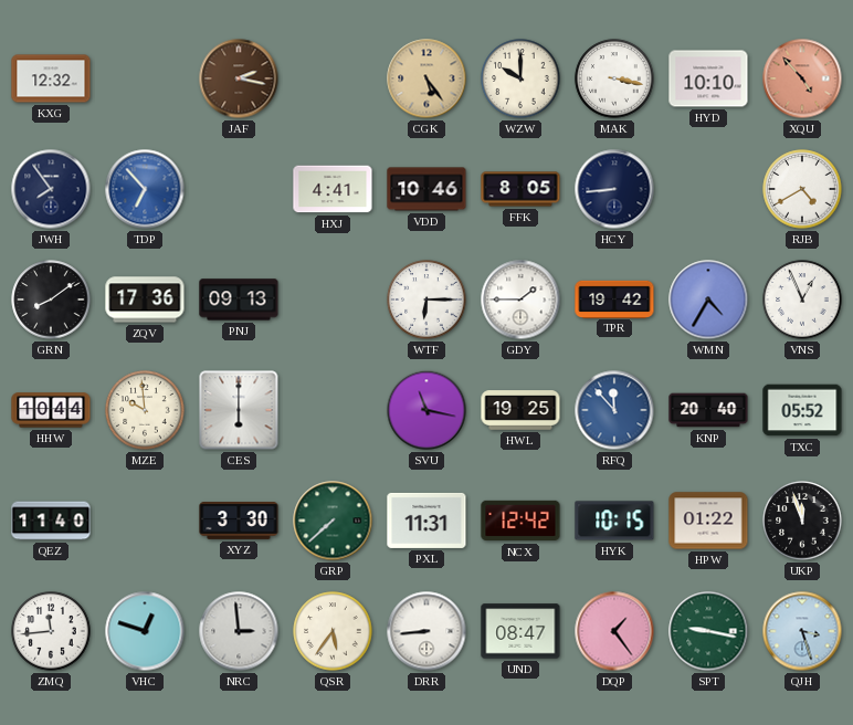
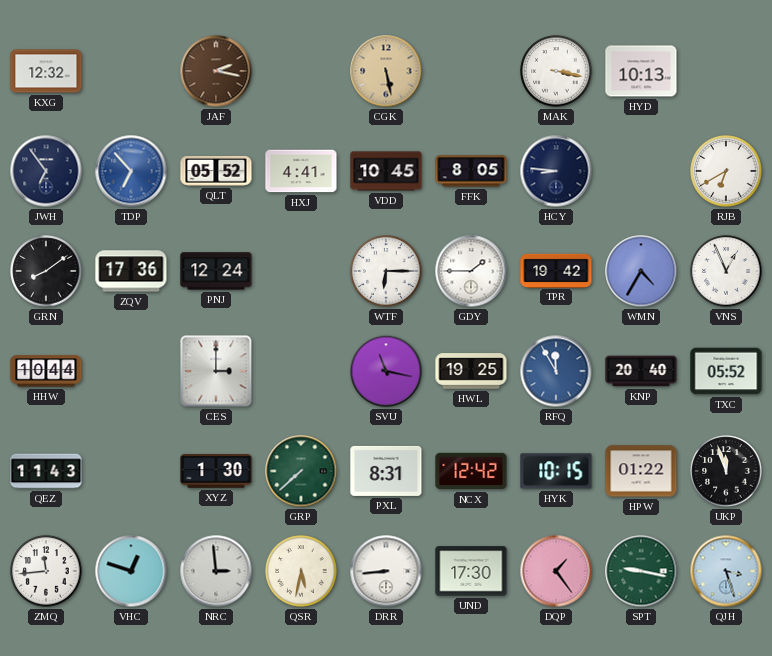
CGK: 5:24 -> 5:28 (386, 71)
WZW: 10:00 -> none (520, 78)
HYD: 10:10 -> 10:13 (641, 71)
XQU: 4:53 -> none (802, 78)
JWH: 7:54 -> 6:54 (46, 171)
QLT: none -> 05:52 (216, 171)
VDD: 10:46 -> 10:45 (386, 171)
HCY: 8:44 -> 8:46 (556, 171)
RJB: 4:40 -> 6:40 (726, 171)
PNJ: 09:13 -> 12:24 (216, 271)
MZE: 9:59 -> none (145, 410)
CES: 6:00 -> 3:00 (216, 371)
RFQ: 11:53 -> 11:55 (556, 371)
QEZ: 11:40 -> 11:43 (46, 471)
XYZ: 3:30 -> 1:30 (216, 472)
PXL: 11:31 -> 8:31 (386, 471)
QSR: 5:36 -> 5:32 (301, 571)
UND: 08:47 -> 17:30 (471, 571)
